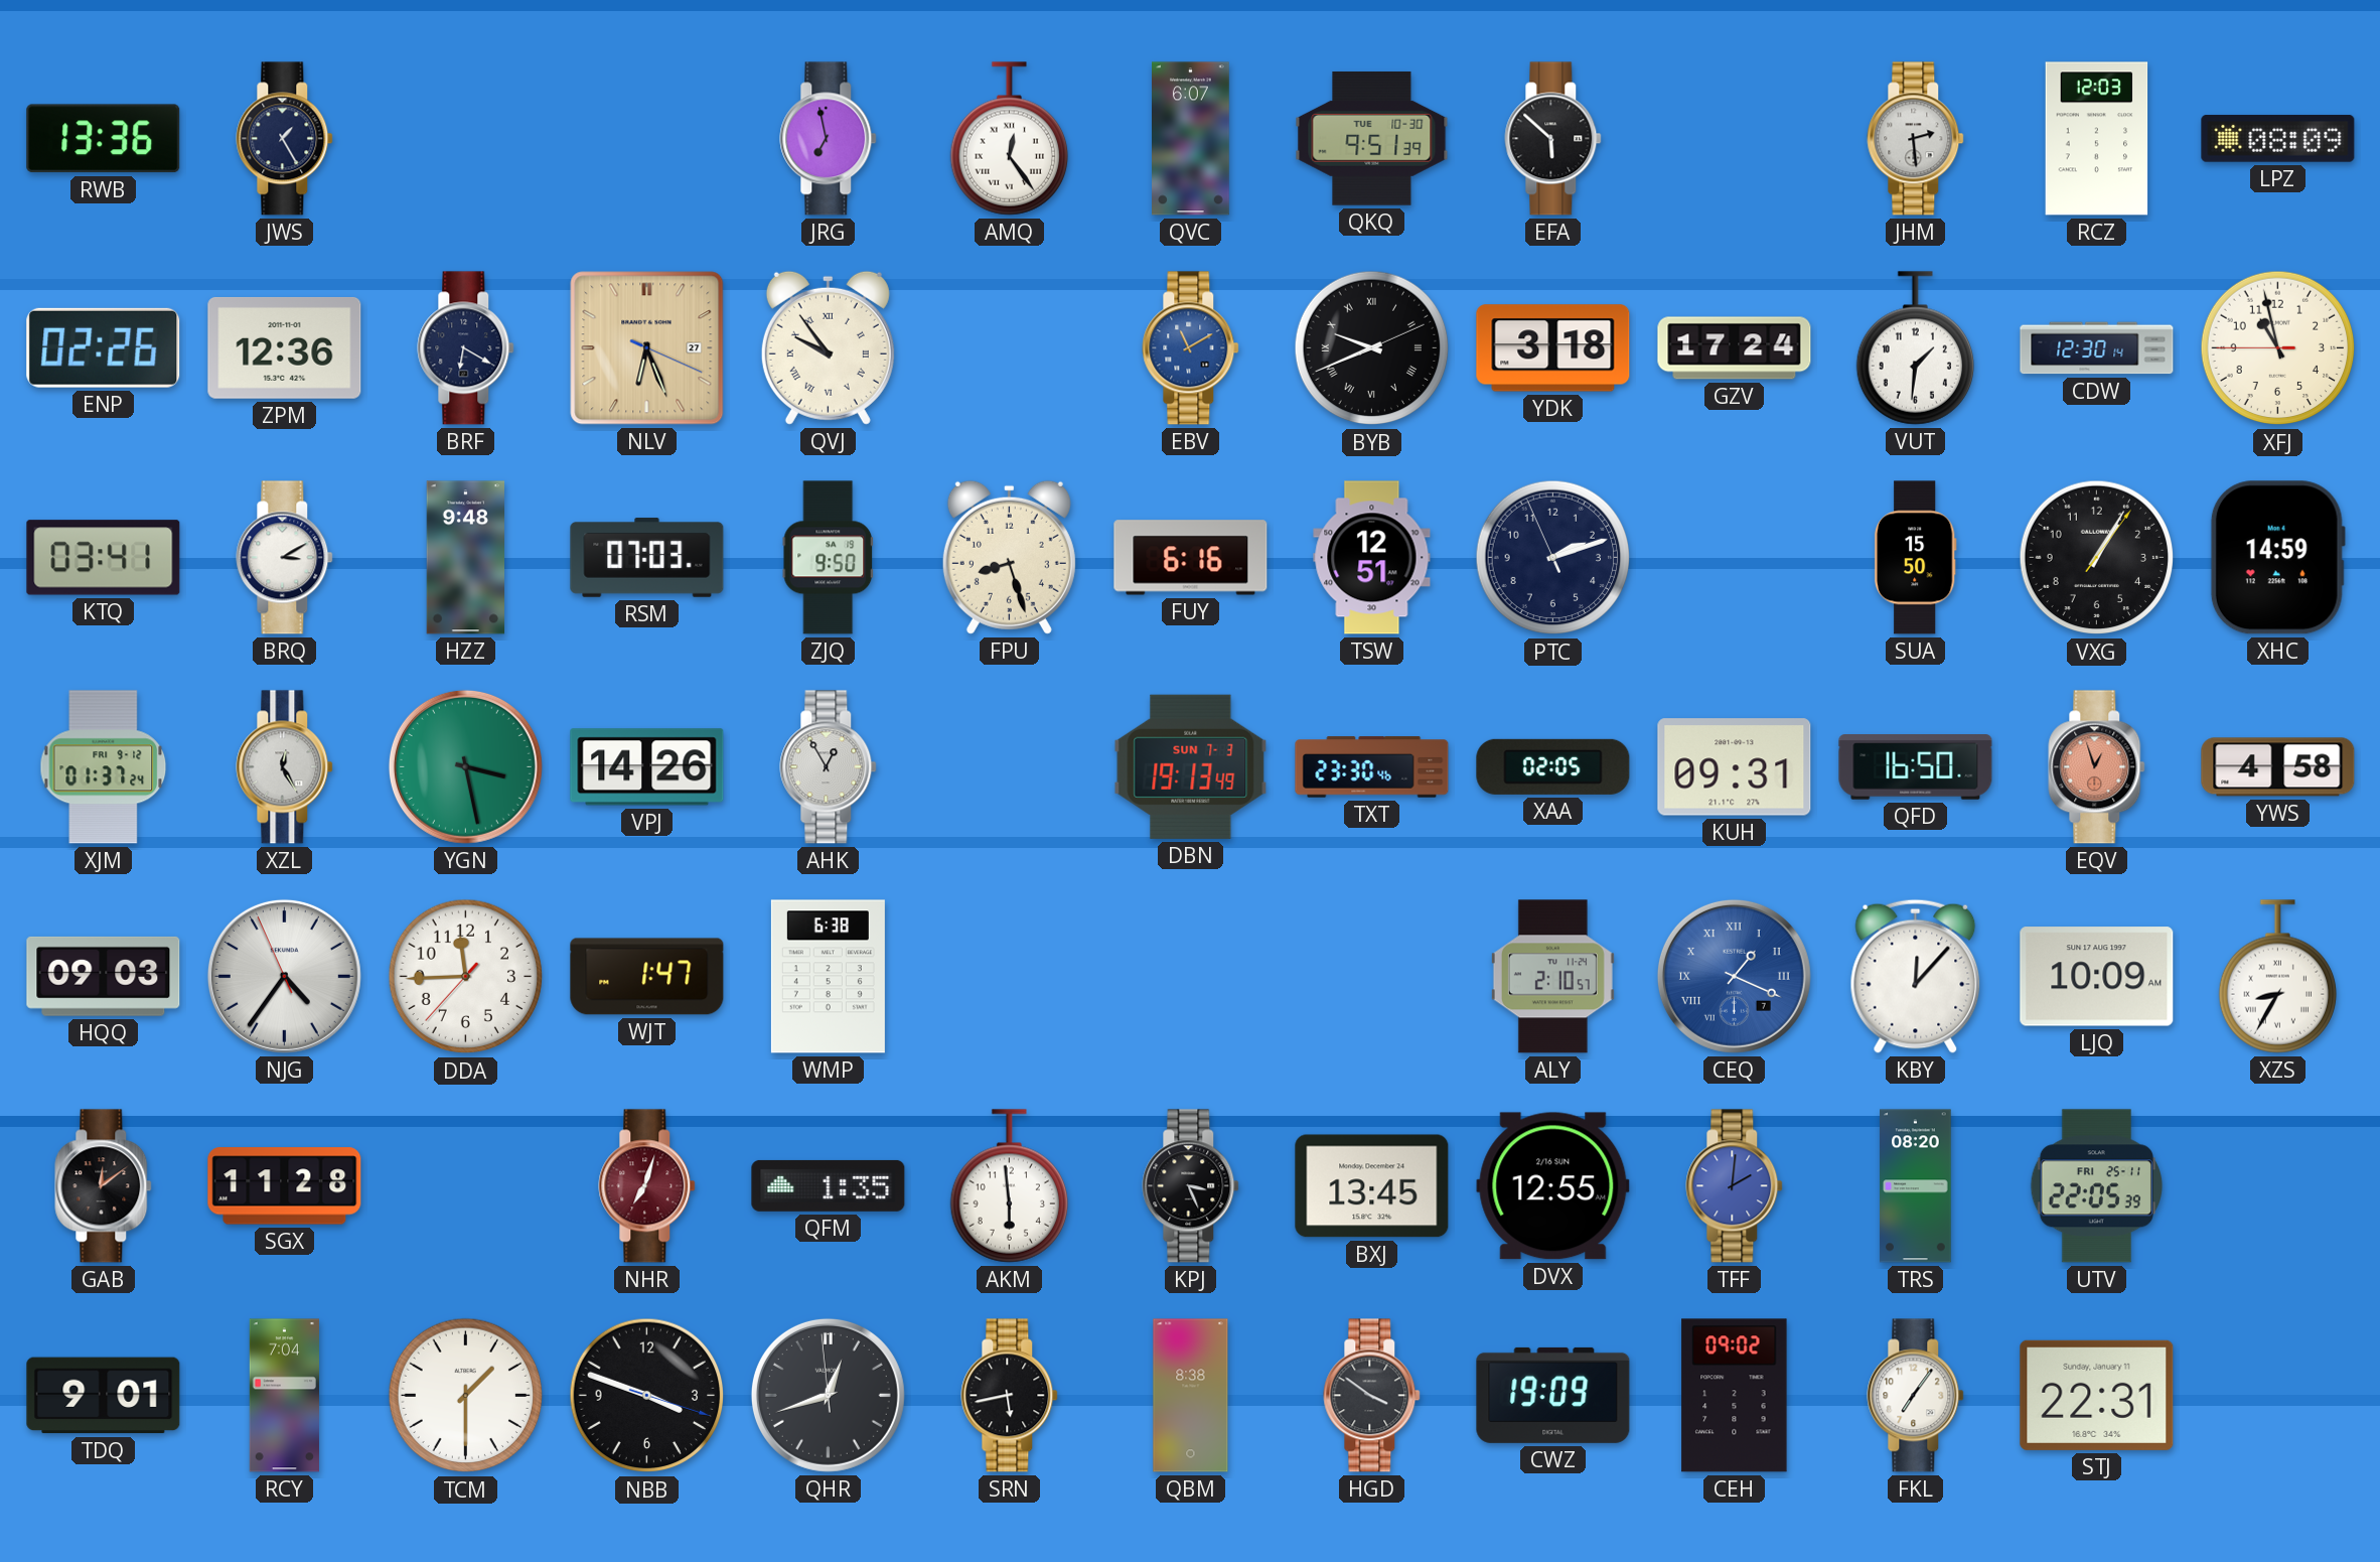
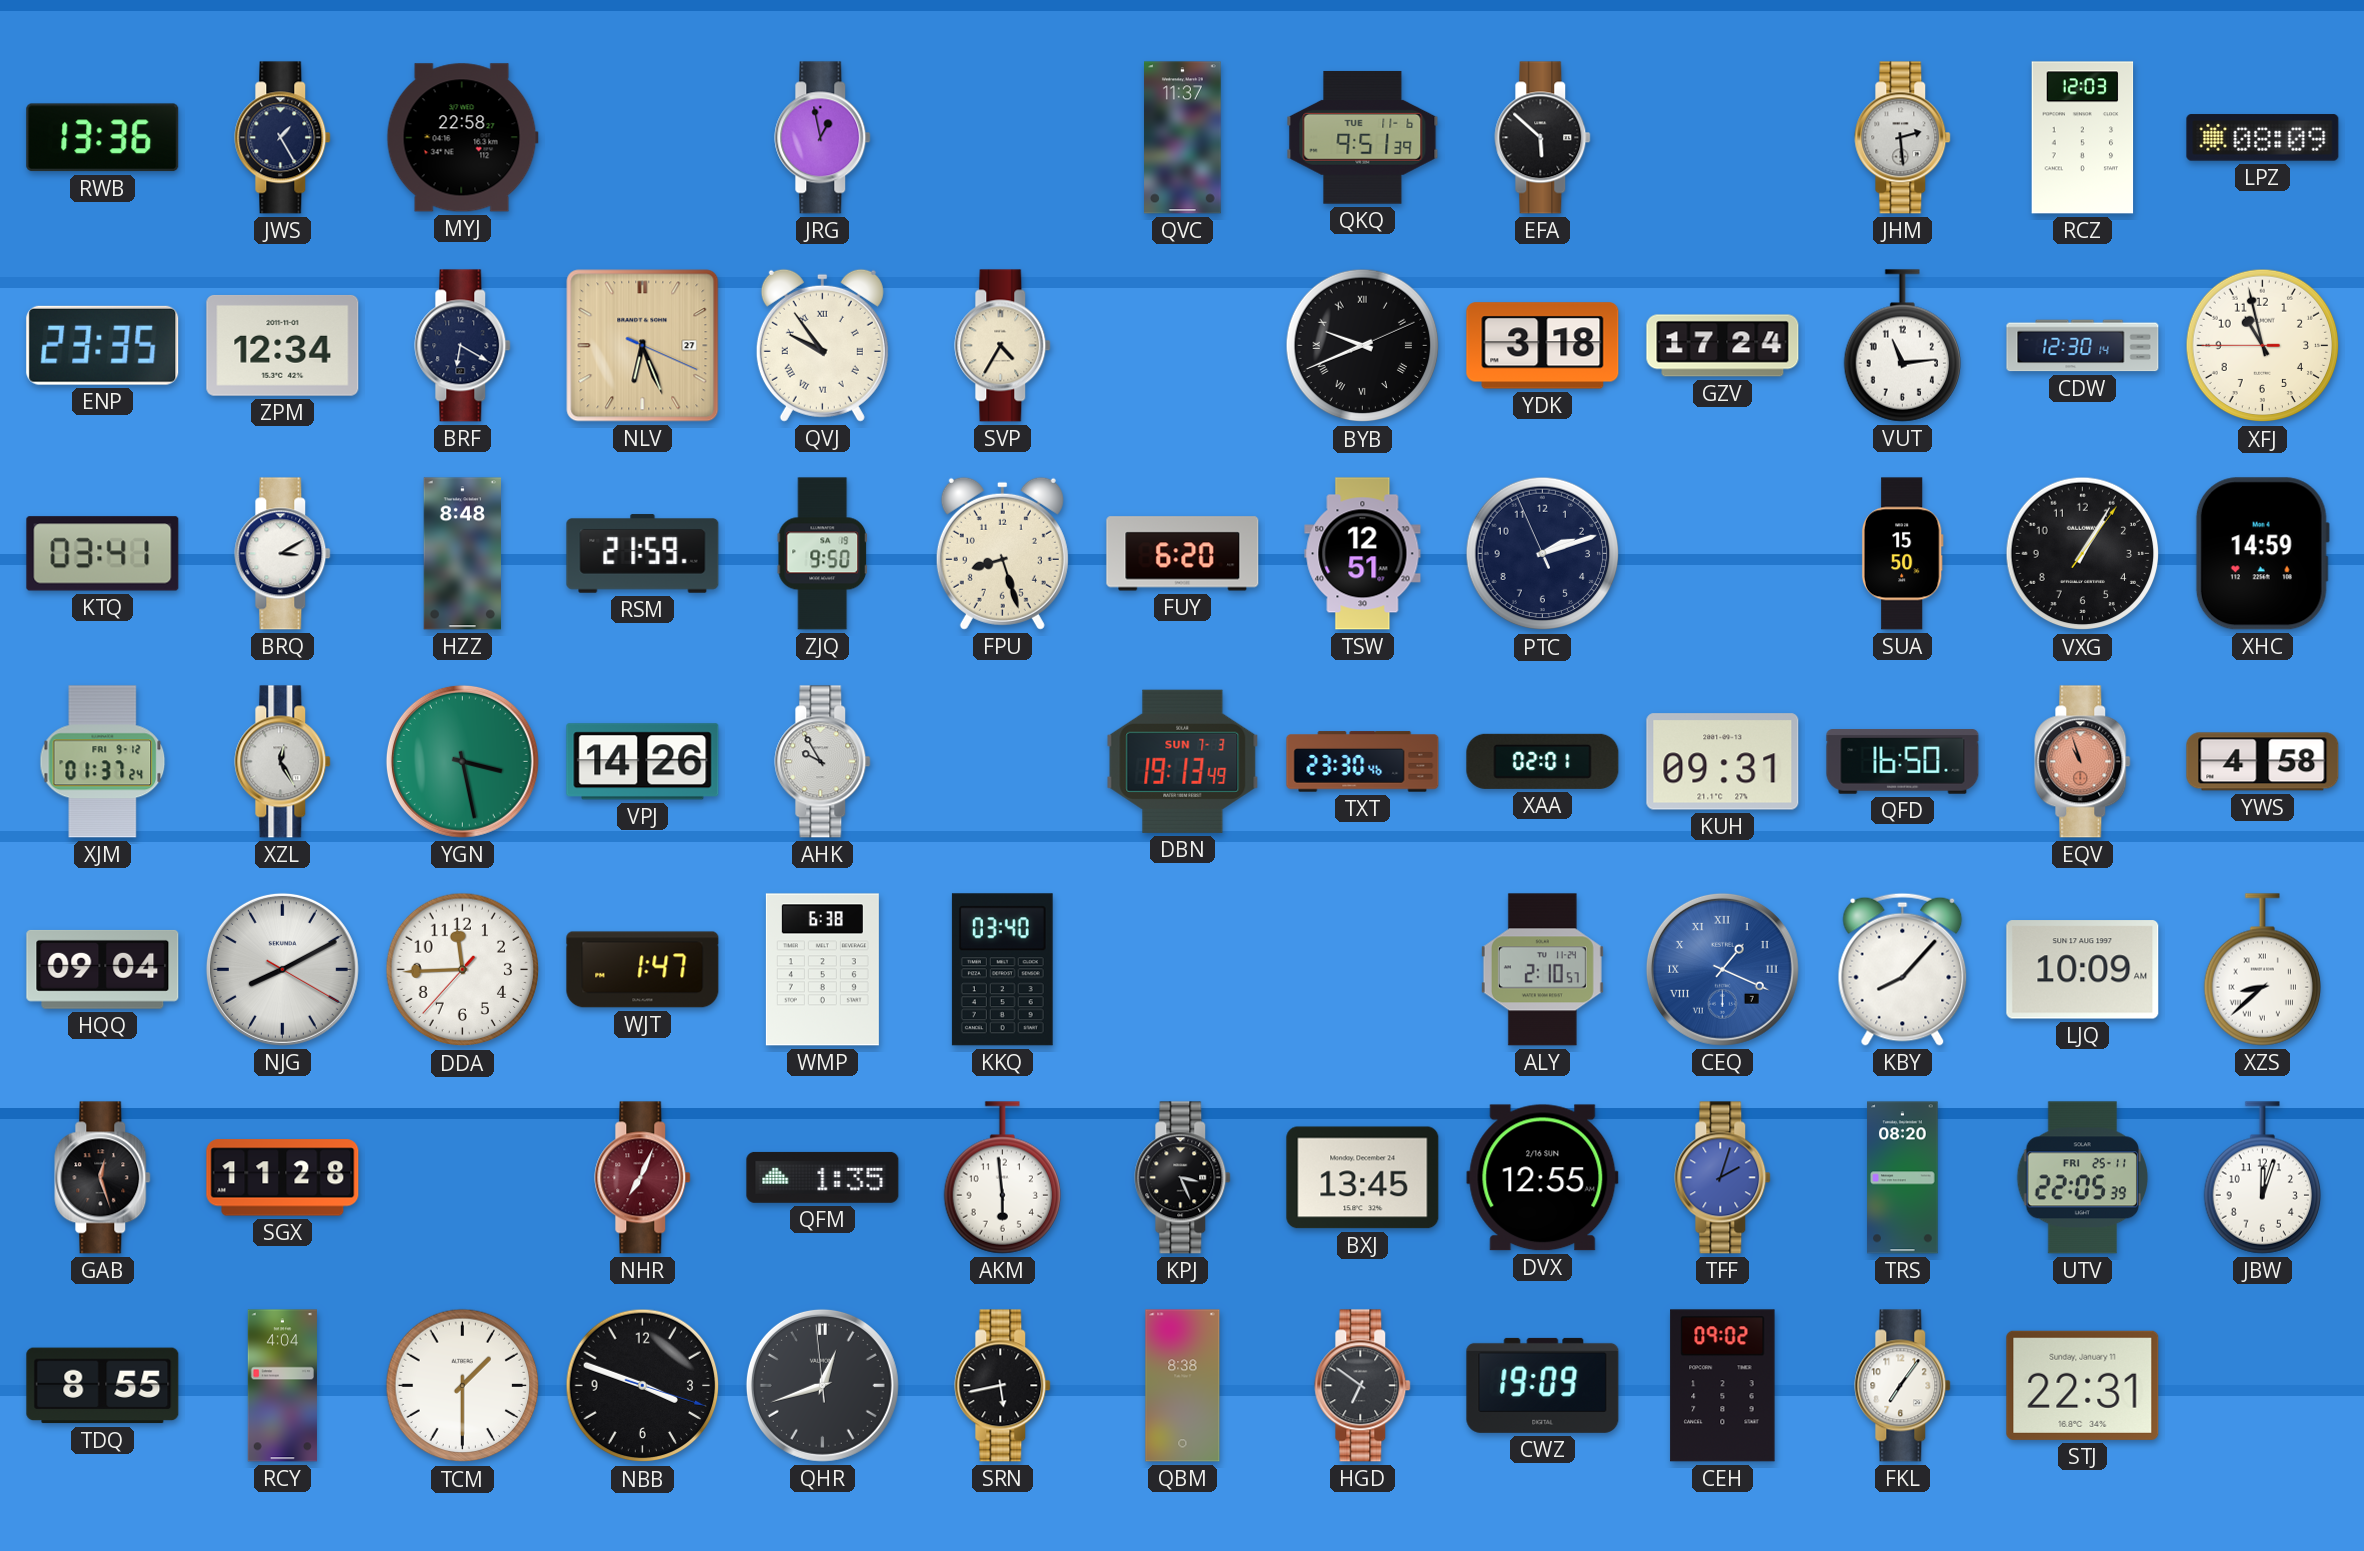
MYJ: none -> 22:58 (462, 138)
JRG: 6:58 -> 12:58 (823, 138)
AMQ: 12:24 -> none (1009, 139)
QVC: 6:07 -> 11:37 (1183, 138)
QKQ date: TUE 10-30 -> TUE 11-6 (1363, 137)
ENP: 02:26 -> 23:35 (103, 345)
ZPM: 12:36 -> 12:34 (283, 345)
SVP: none -> 4:35 (1003, 346)
EBV: 11:10 -> none (1191, 348)
VUT: 1:31 -> 11:14 (1902, 346)
HZZ: 9:48 -> 8:48 (462, 554)
RSM: 07:03 -> 21:59 (643, 554)
FUY: 6:16 -> 6:20 (1183, 554)
AHK: 12:55 -> 9:55 (823, 762)
XAA: 02:05 -> 02:01 (1543, 761)
EQV: 12:57 -> 10:57 (2083, 762)
HQQ: 09:03 -> 09:04 (103, 969)
NJG: 4:35 -> 8:10 (282, 969)
KKQ: none -> 03:40 (1002, 970)
KBY: 12:07 -> 8:07 (1903, 969)
XZS: 8:35 -> 8:38 (2262, 970)
GAB: 12:09 -> 12:27 (103, 1178)
NHR: 7:03 -> 7:04 (643, 1178)
TFF: 2:01 -> 2:03 (1723, 1178)
JBW: none -> 12:03 (2262, 1178)
TDQ: 9:01 -> 8:55 (103, 1386)
RCY: 7:04 -> 4:04 (282, 1386)
HGD: 3:51 -> 6:51 (1363, 1386)
